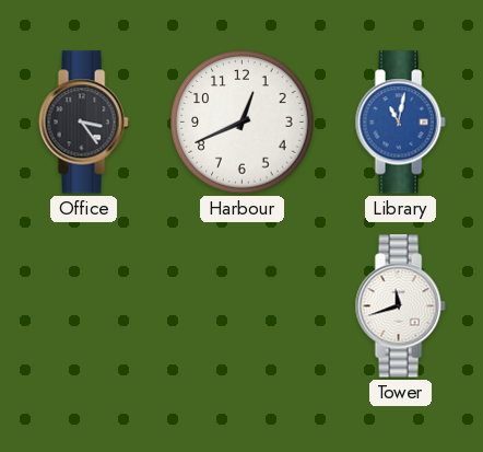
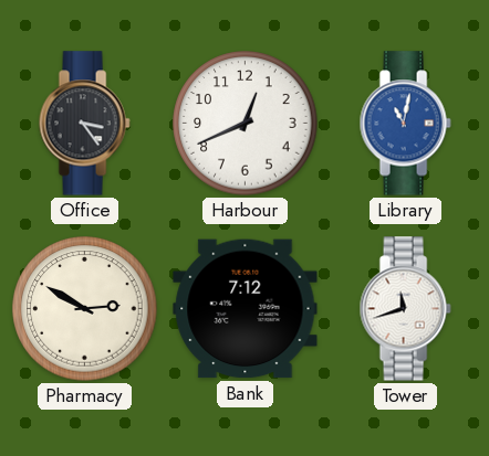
Pharmacy: none -> 2:50 (85, 309)
Bank: none -> 7:12 (246, 309)
